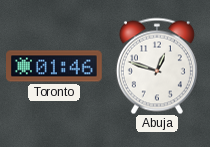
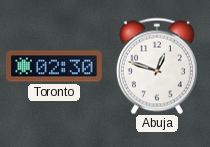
Toronto: 01:46 -> 02:30 (55, 66)
